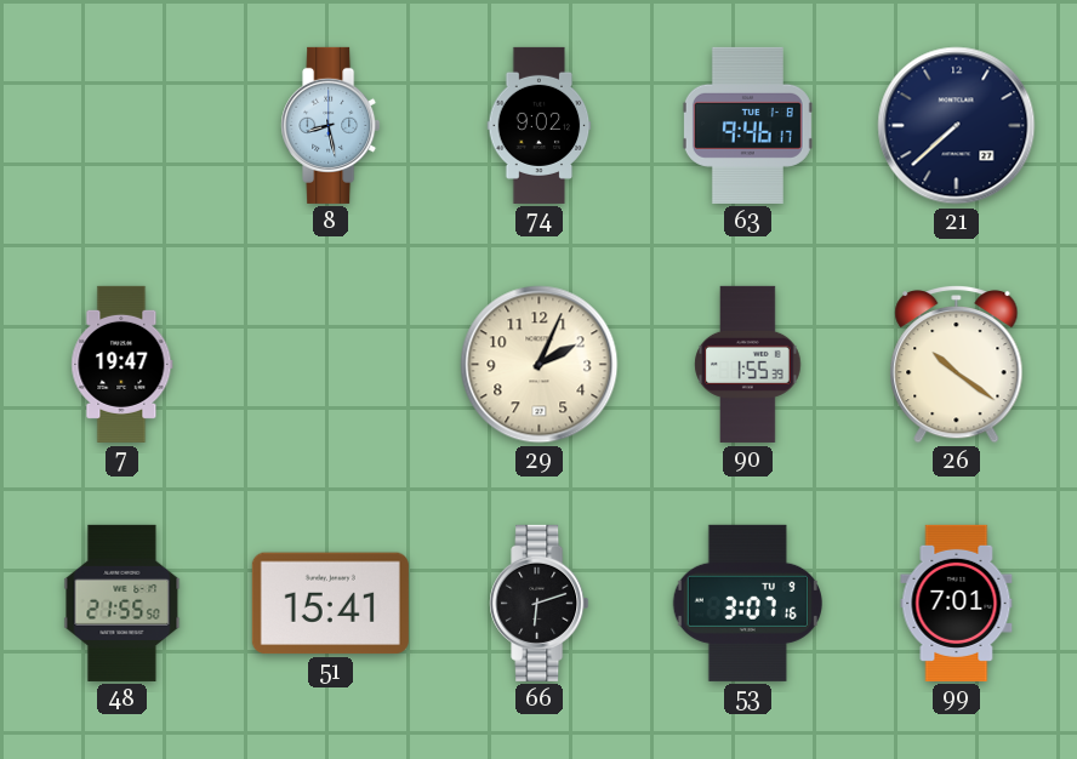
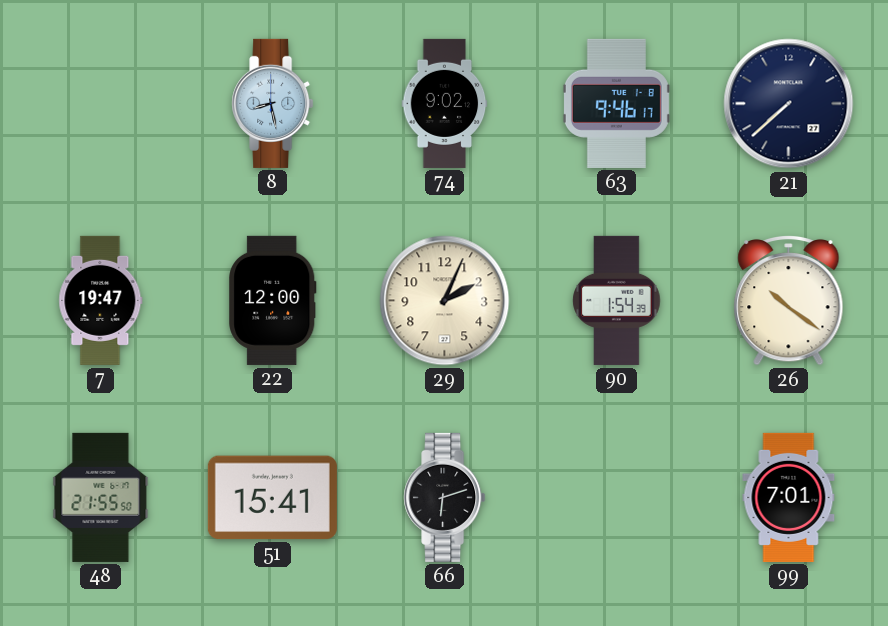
22: none -> 12:00 (273, 300)
90: 1:55 -> 1:54 (617, 300)
53: 3:07 -> none (747, 603)
